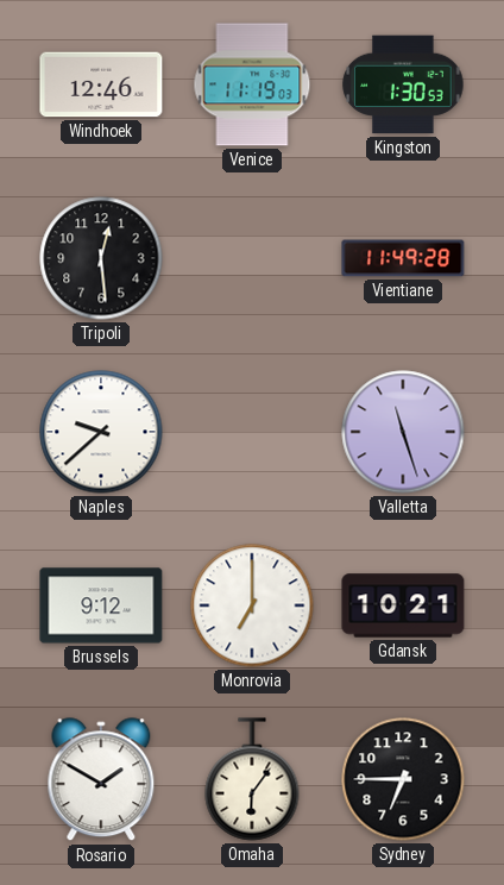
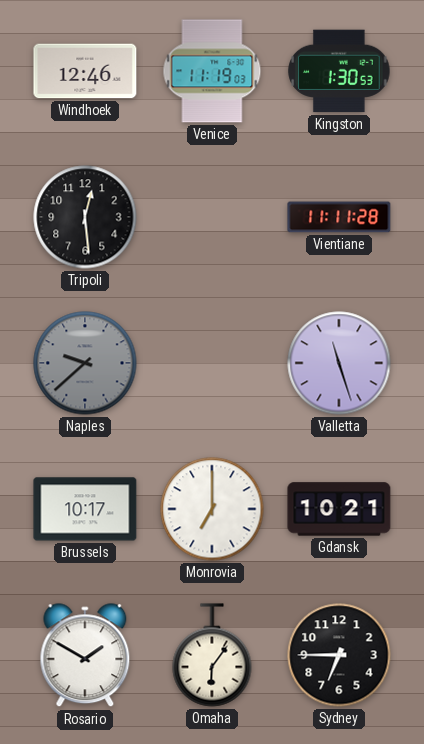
Vientiane: 11:49 -> 11:11 (339, 217)
Naples dial: white -> grey (85, 363)
Brussels: 9:12 -> 10:17 (85, 509)
